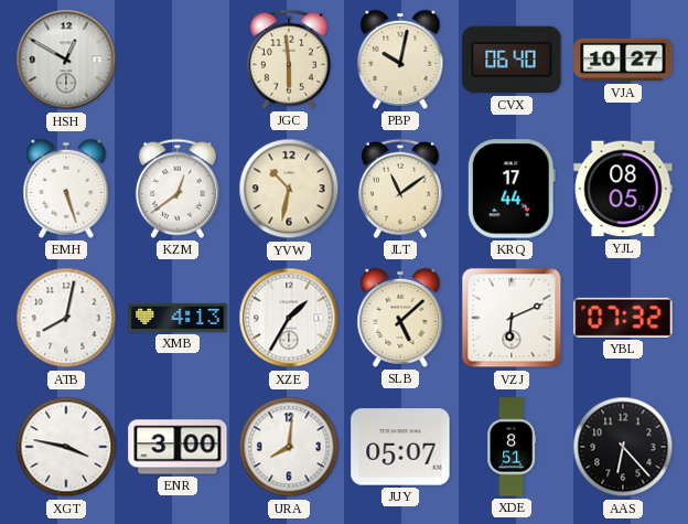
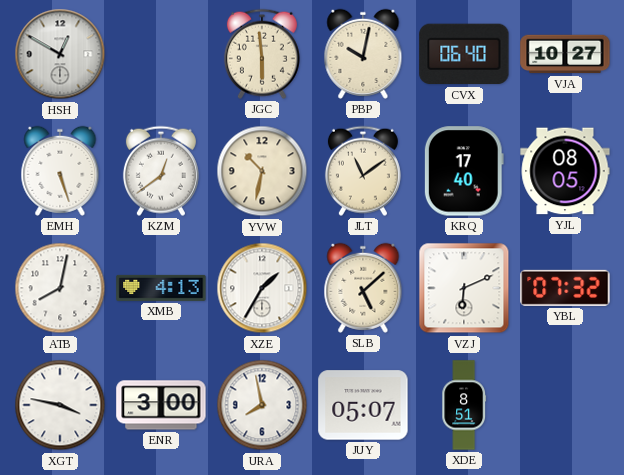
KRQ: 17:44 -> 17:40 (464, 171)
URA: 8:01 -> 7:58 (262, 405)
AAS: 6:23 -> none (623, 447)
